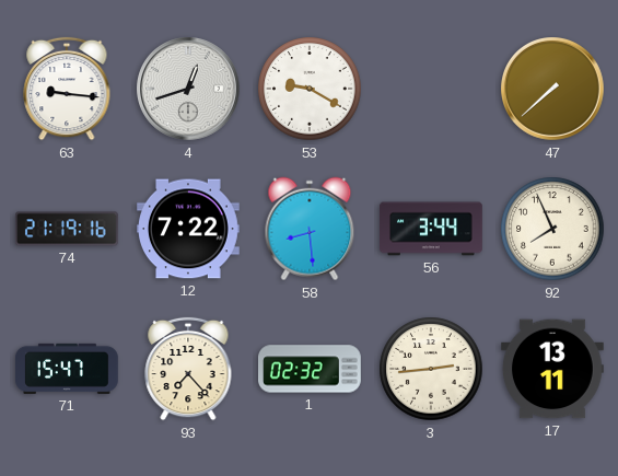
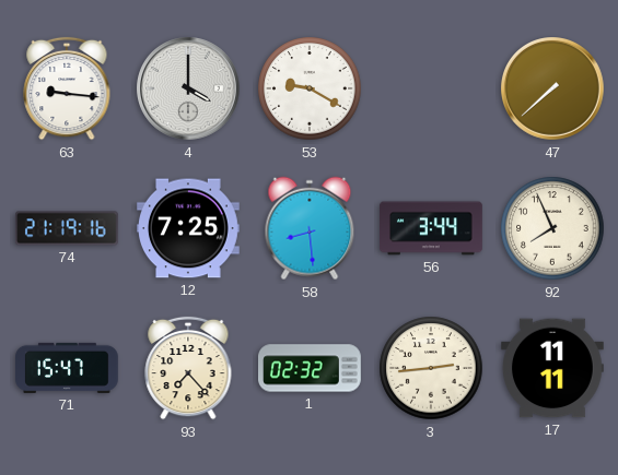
4: 12:42 -> 4:00 (189, 90)
12: 7:22 -> 7:25 (189, 228)
17: 13:11 -> 11:11 (553, 368)
